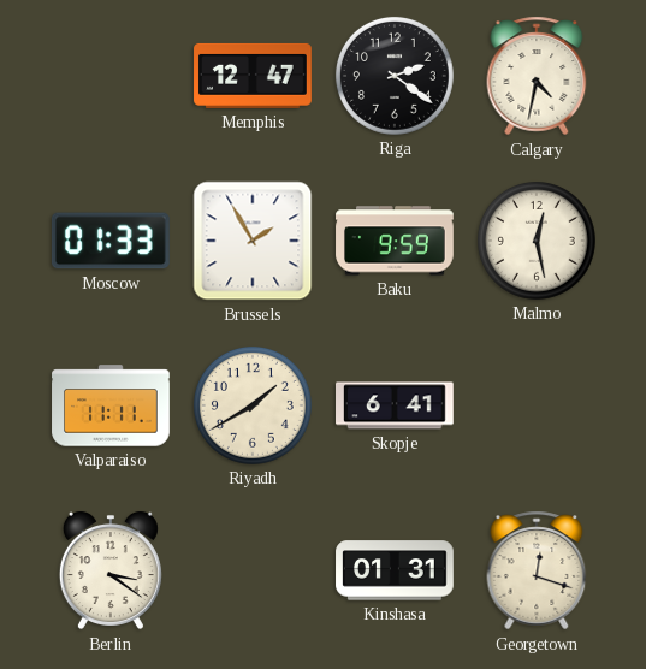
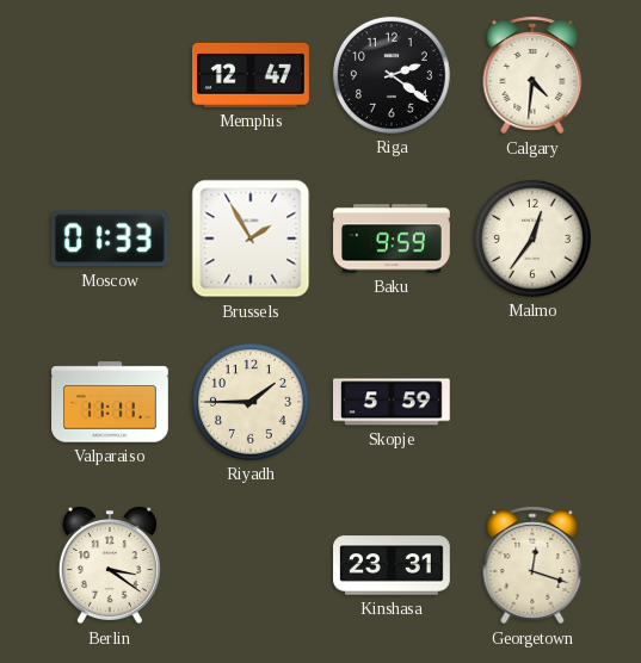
Calgary: 4:32 -> 4:31 (532, 75)
Malmo: 12:28 -> 12:36 (532, 238)
Riyadh: 1:40 -> 1:45 (251, 402)
Skopje: 6:41 -> 5:59 (393, 402)
Kinshasa: 01:31 -> 23:31 (392, 565)
